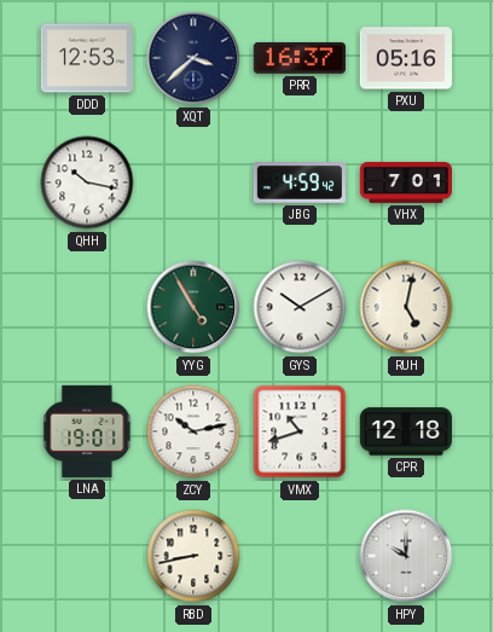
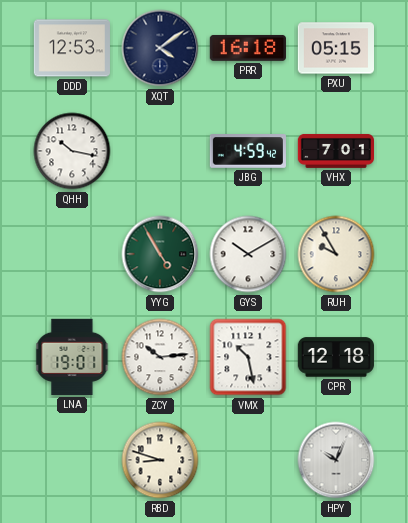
XQT: 3:38 -> 4:09 (160, 48)
PRR: 16:37 -> 16:18 (248, 48)
PXU: 05:16 -> 05:15 (335, 48)
RUH: 5:02 -> 9:55 (336, 254)
ZCY: 10:13 -> 10:14 (160, 357)
VMX: 10:42 -> 10:28 (248, 357)
RBD: 8:43 -> 8:48 (160, 460)
HPY: 10:00 -> 10:04 (336, 460)
